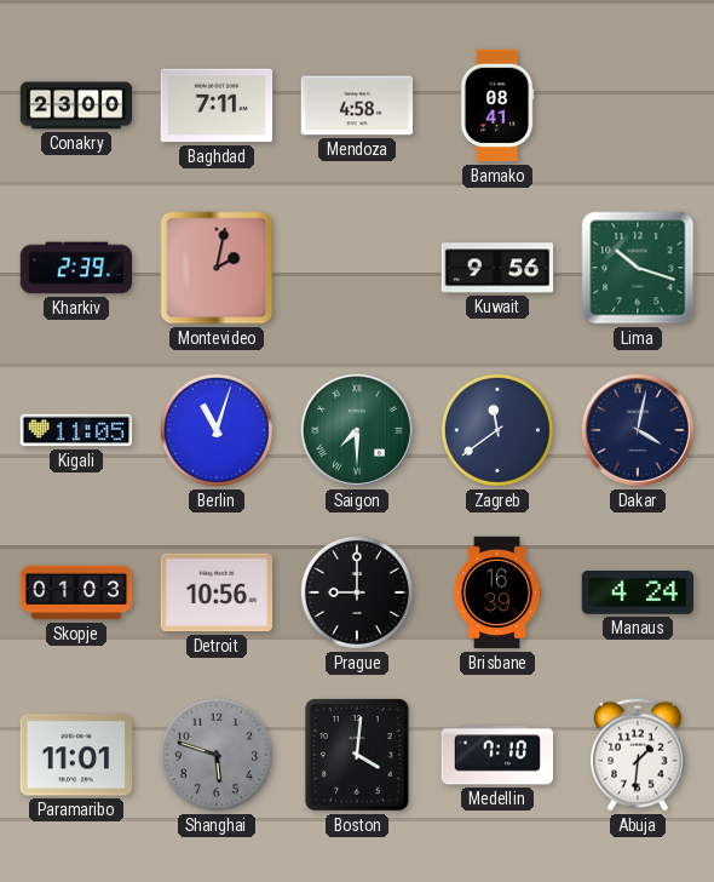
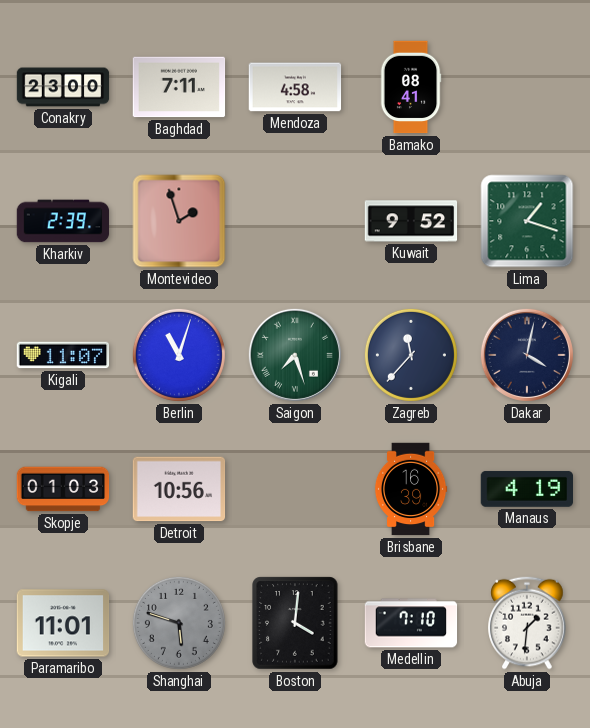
Montevideo: 2:02 -> 1:57 (179, 221)
Kuwait: 9:56 -> 9:52 (411, 221)
Lima: 10:18 -> 1:18 (527, 221)
Kigali: 11:05 -> 11:07 (63, 355)
Saigon: 7:30 -> 7:27 (295, 355)
Zagreb: 11:39 -> 11:37 (411, 355)
Prague: 9:00 -> none (357, 592)
Manaus: 4:24 -> 4:19 (526, 489)
